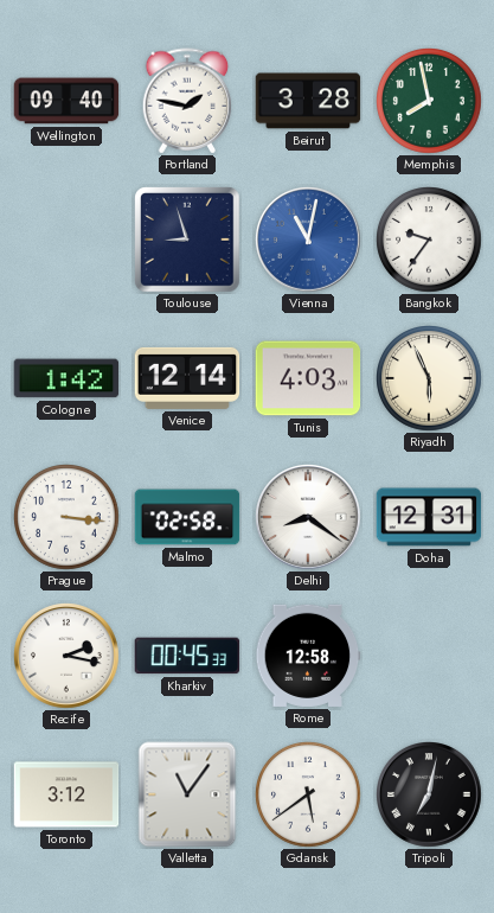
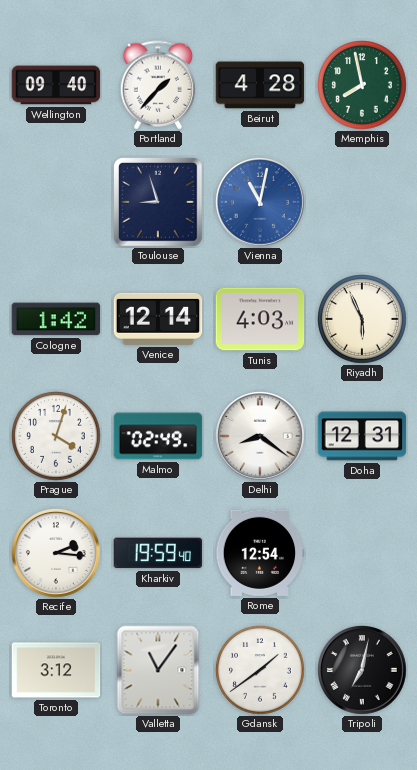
Portland: 1:47 -> 1:37 (158, 85)
Beirut: 3:28 -> 4:28 (260, 85)
Bangkok: 9:36 -> none (430, 241)
Prague: 3:16 -> 4:03 (57, 437)
Malmo: 02:58 -> 02:49 (158, 436)
Recife: 2:17 -> 2:16 (57, 554)
Kharkiv: 00:45 -> 19:59 (158, 553)
Rome: 12:58 -> 12:54 (260, 553)
Gdansk: 5:39 -> 1:39 (261, 671)
